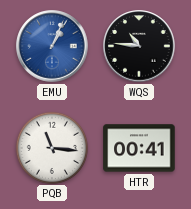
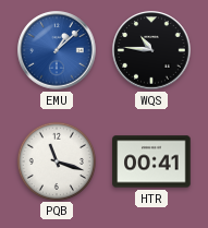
EMU: 1:04 -> 1:08 (57, 50)
PQB: 11:16 -> 11:18 (57, 160)
